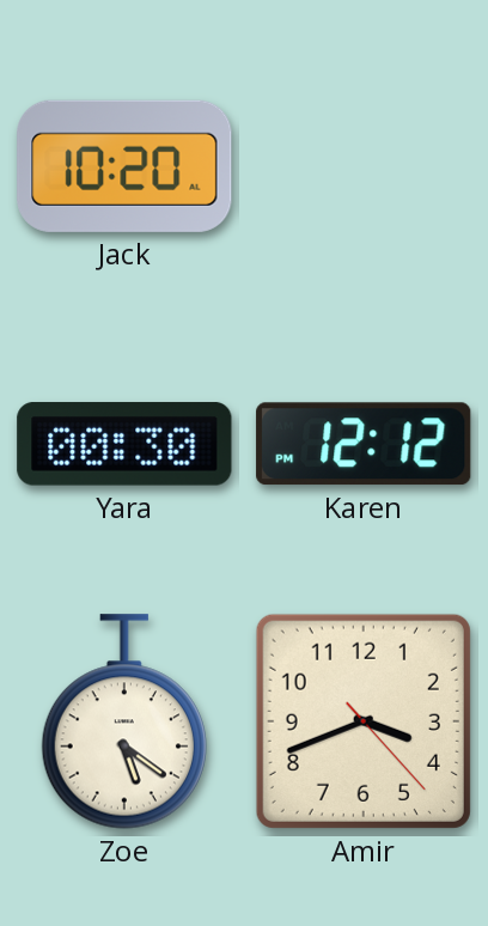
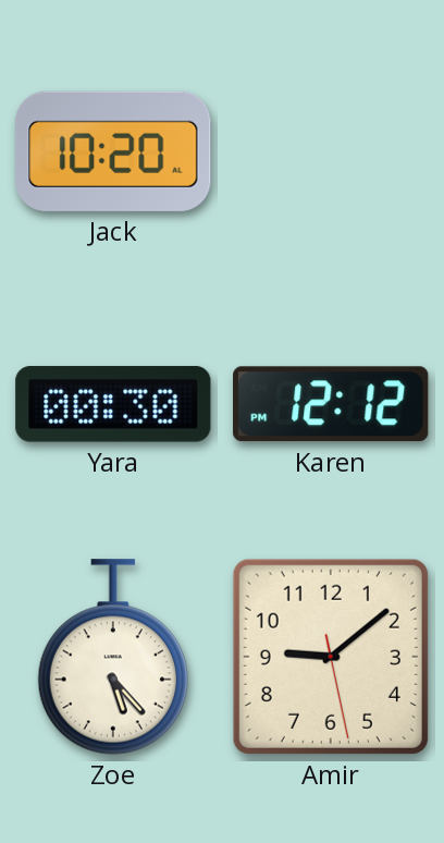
Zoe: 5:21 -> 5:23 (113, 657)
Amir: 3:41 -> 9:08 (331, 657)
